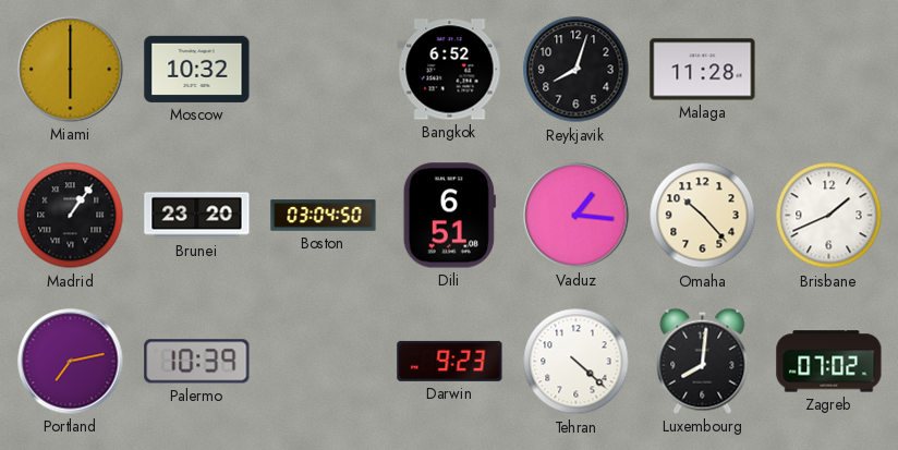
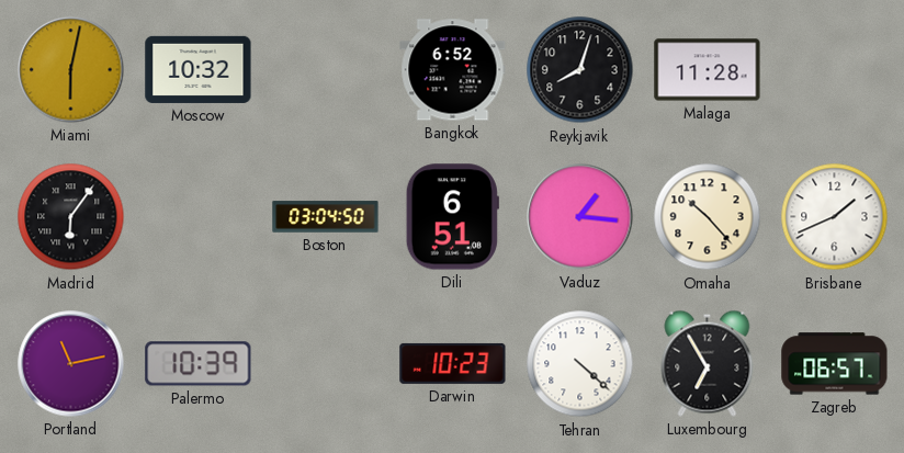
Miami: 6:00 -> 6:02 (71, 70)
Madrid: 1:06 -> 6:06 (71, 217)
Brunei: 23:20 -> none (197, 216)
Portland: 7:13 -> 11:13 (71, 364)
Darwin: 9:23 -> 10:23 (453, 363)
Luxembourg: 8:01 -> 6:55 (708, 363)
Zagreb: 07:02 -> 06:57 (835, 364)
